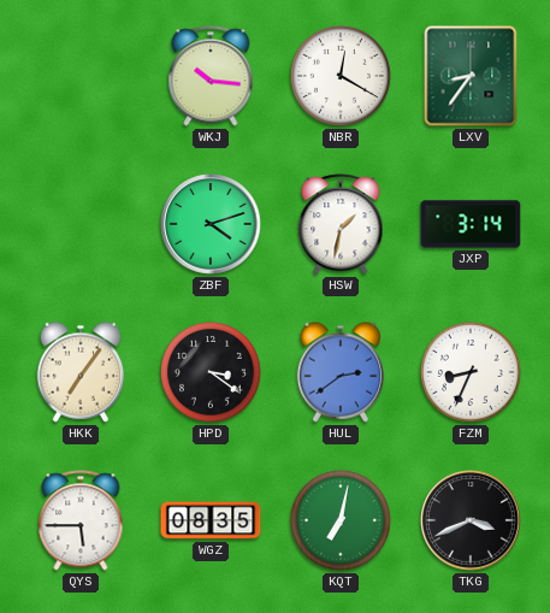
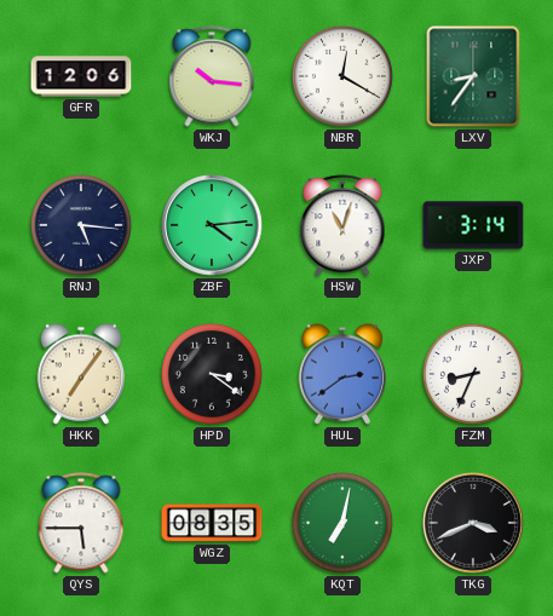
GFR: none -> 12:06 (81, 76)
RNJ: none -> 5:16 (81, 225)
ZBF: 4:12 -> 4:14 (212, 225)
HSW: 1:32 -> 11:03 (342, 225)
